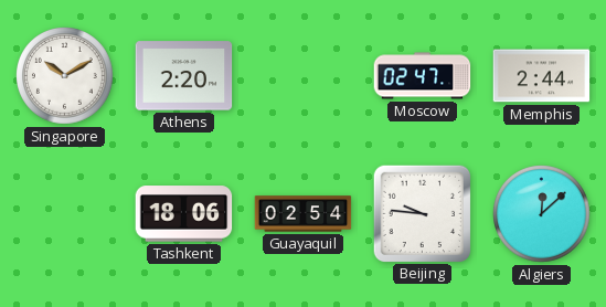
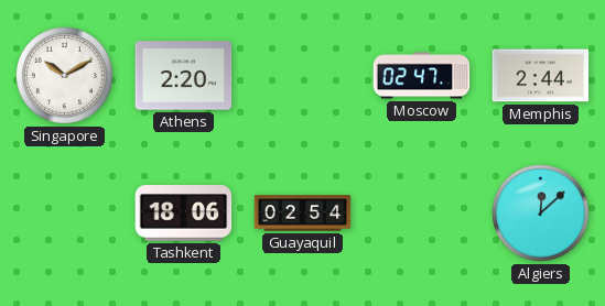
Beijing: 9:46 -> none (422, 213)
